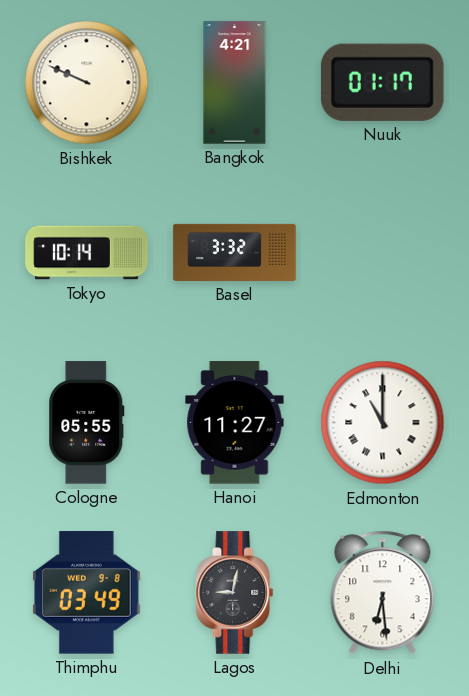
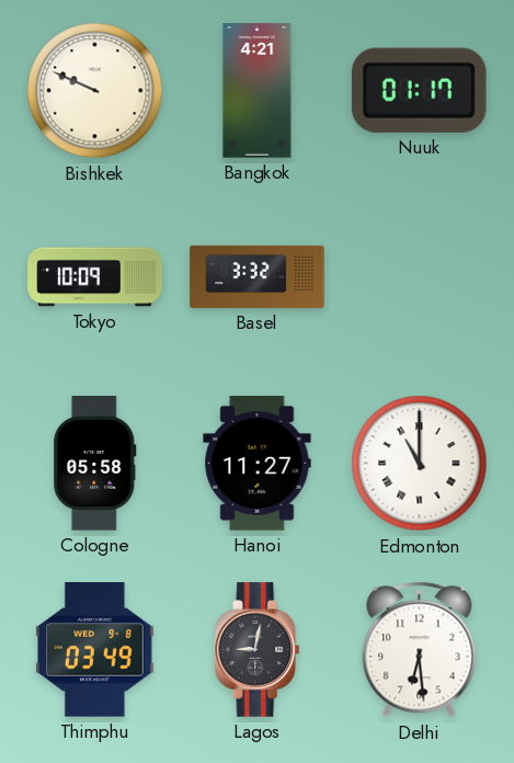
Tokyo: 10:14 -> 10:09 (95, 277)
Cologne: 05:55 -> 05:58 (95, 464)
